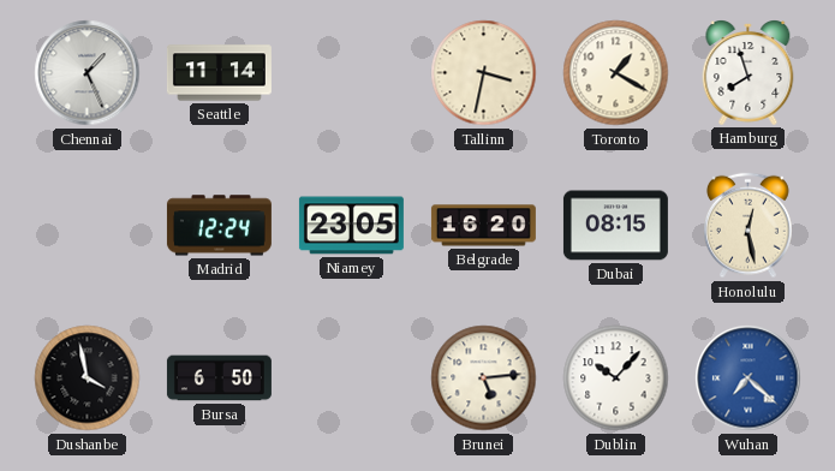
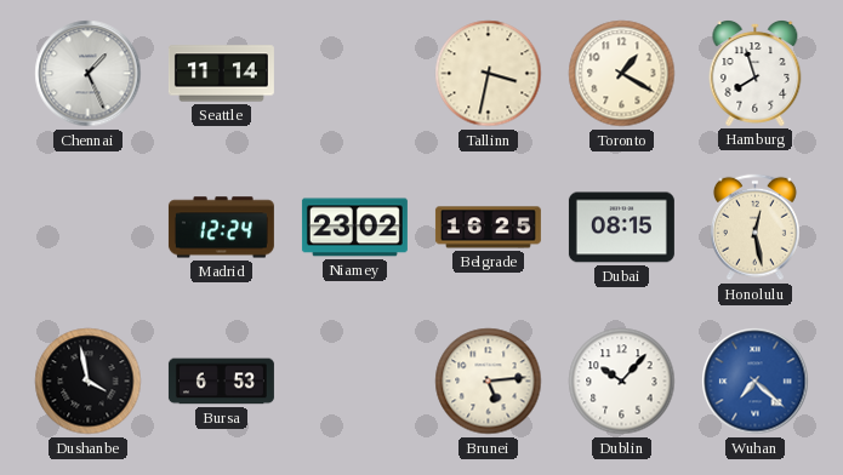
Niamey: 23:05 -> 23:02 (354, 228)
Belgrade: 16:20 -> 16:25 (488, 228)
Bursa: 6:50 -> 6:53 (221, 382)
